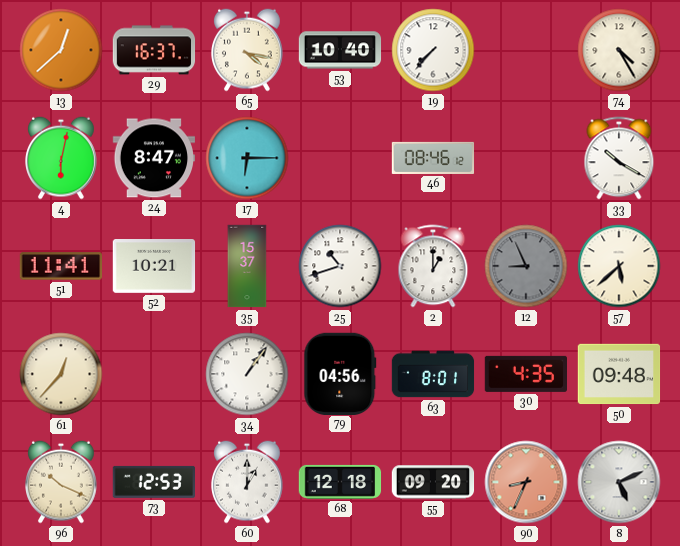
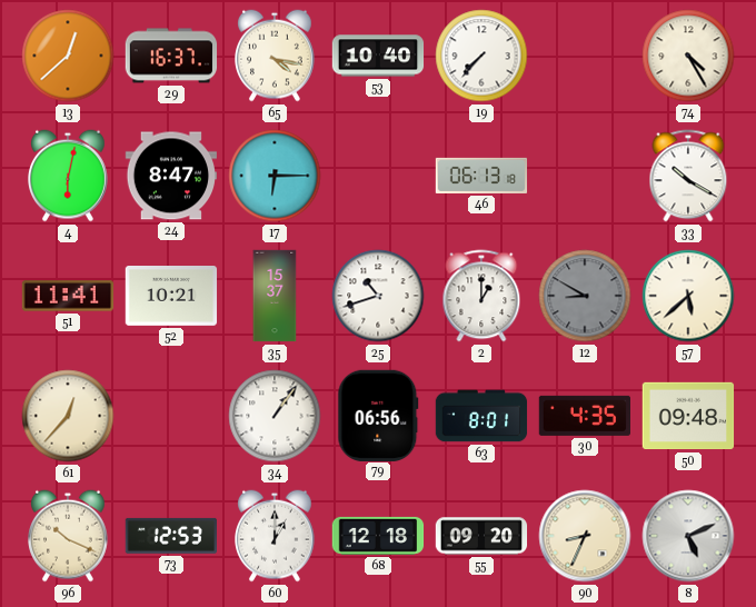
46: 08:46 -> 06:13 (481, 176)
12: 8:56 -> 8:50 (585, 296)
79: 04:56 -> 06:56 (378, 415)
90 dial: salmon -> cream (585, 536)
